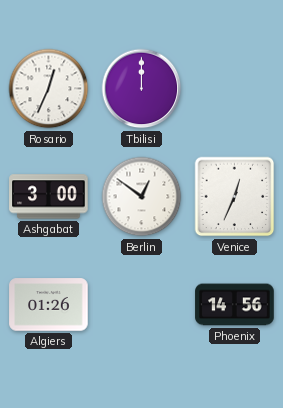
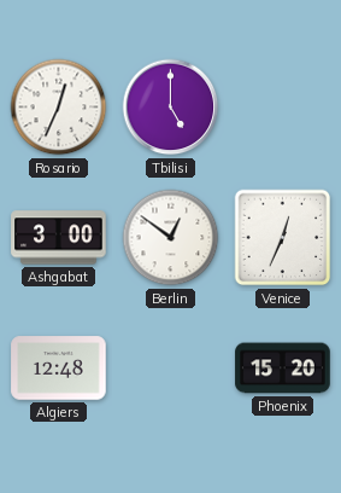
Tbilisi: 12:00 -> 5:00 (171, 108)
Algiers: 01:26 -> 12:48 (59, 369)
Phoenix: 14:56 -> 15:20 (283, 369)
